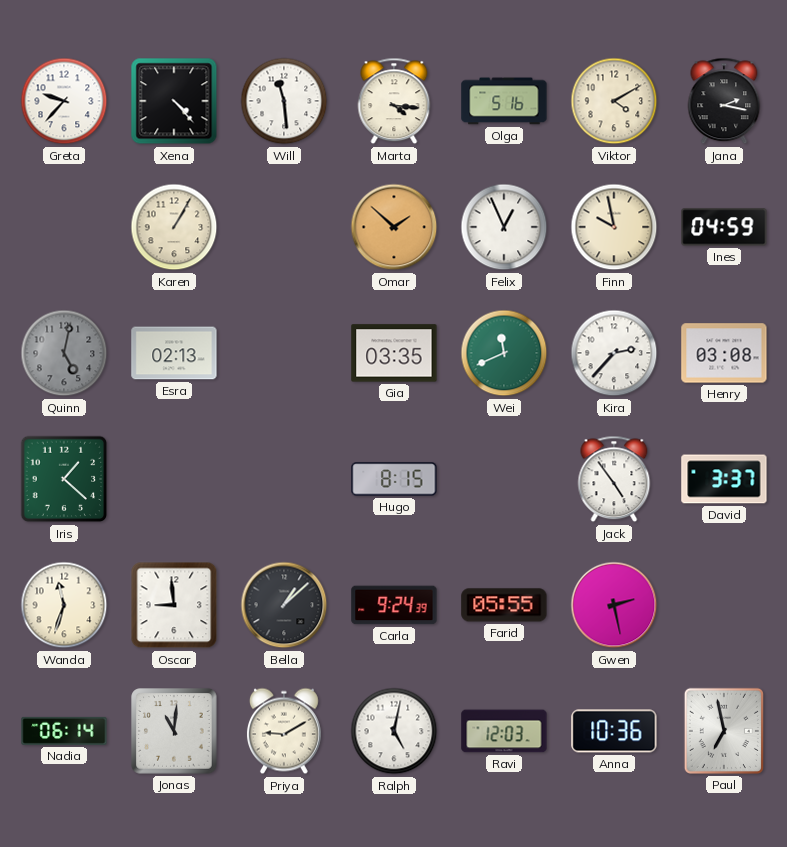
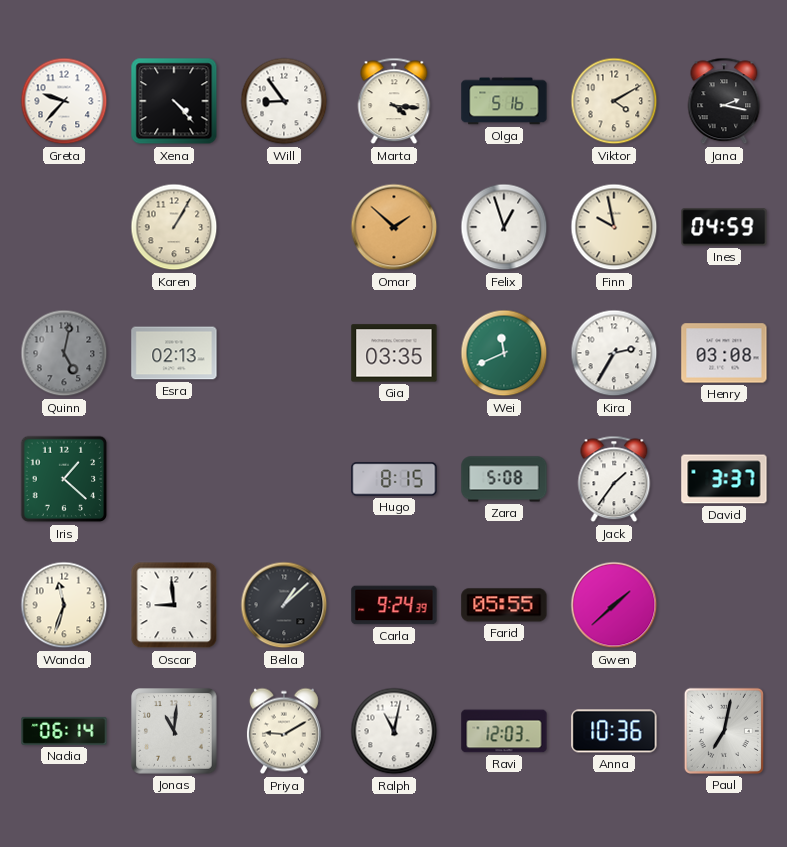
Will: 11:29 -> 8:54 (284, 101)
Felix: 12:56 -> 12:57 (504, 227)
Kira: 2:37 -> 2:35 (614, 353)
Zara: none -> 5:08 (504, 479)
Jack: 4:54 -> 1:36 (614, 479)
Gwen: 2:28 -> 1:38 (614, 605)
Ralph: 5:02 -> 11:02 (394, 731)
Paul: 6:58 -> 7:02 (724, 731)
